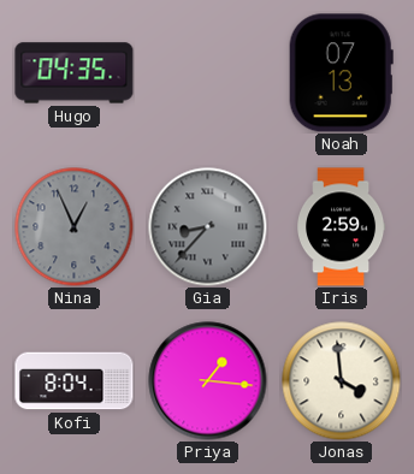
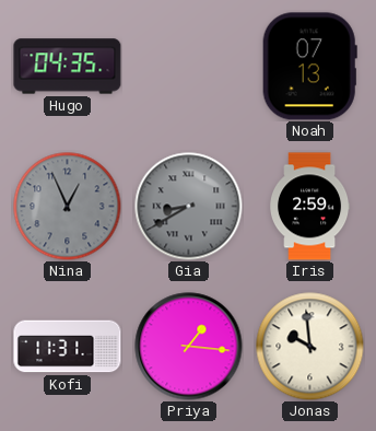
Gia: 8:37 -> 8:40 (189, 207)
Kofi: 8:04 -> 11:31 (68, 347)
Jonas: 3:59 -> 9:59 (310, 347)
